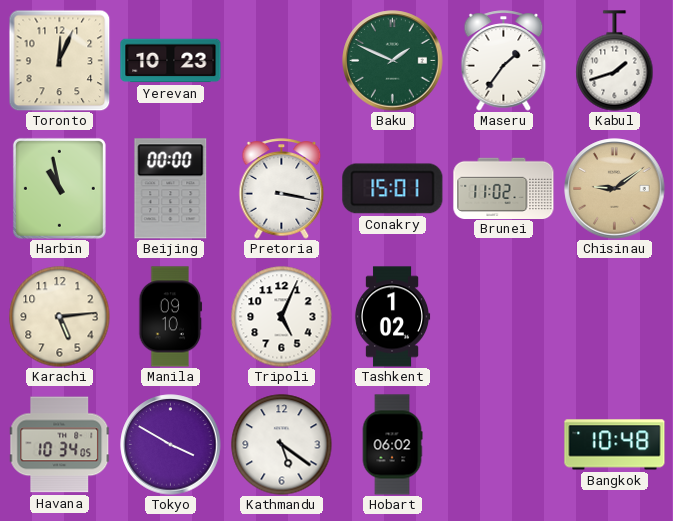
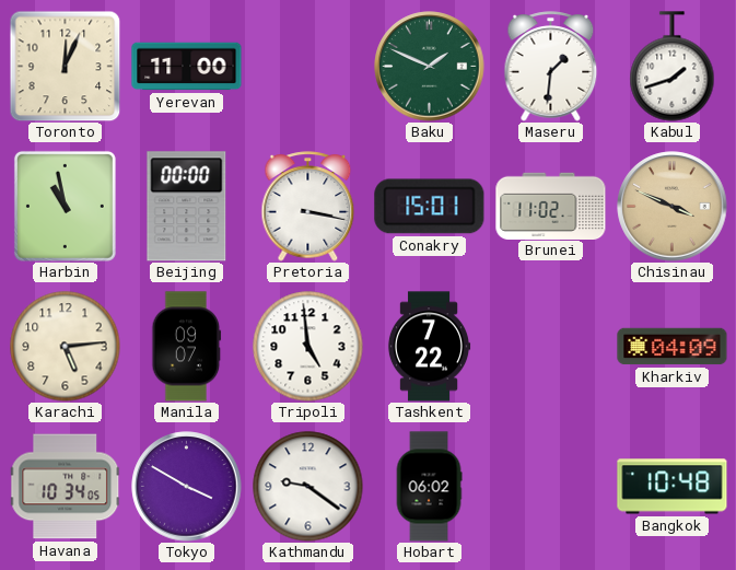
Yerevan: 10:23 -> 11:00 (187, 67)
Maseru: 1:36 -> 1:31 (551, 67)
Chisinau: 9:09 -> 3:49 (673, 207)
Manila: 09:10 -> 09:07 (187, 347)
Tripoli: 5:04 -> 4:59 (308, 347)
Tashkent: 1:02 -> 7:22 (429, 347)
Kharkiv: none -> 04:09 (673, 347)
Kathmandu: 5:21 -> 9:21 (308, 487)
